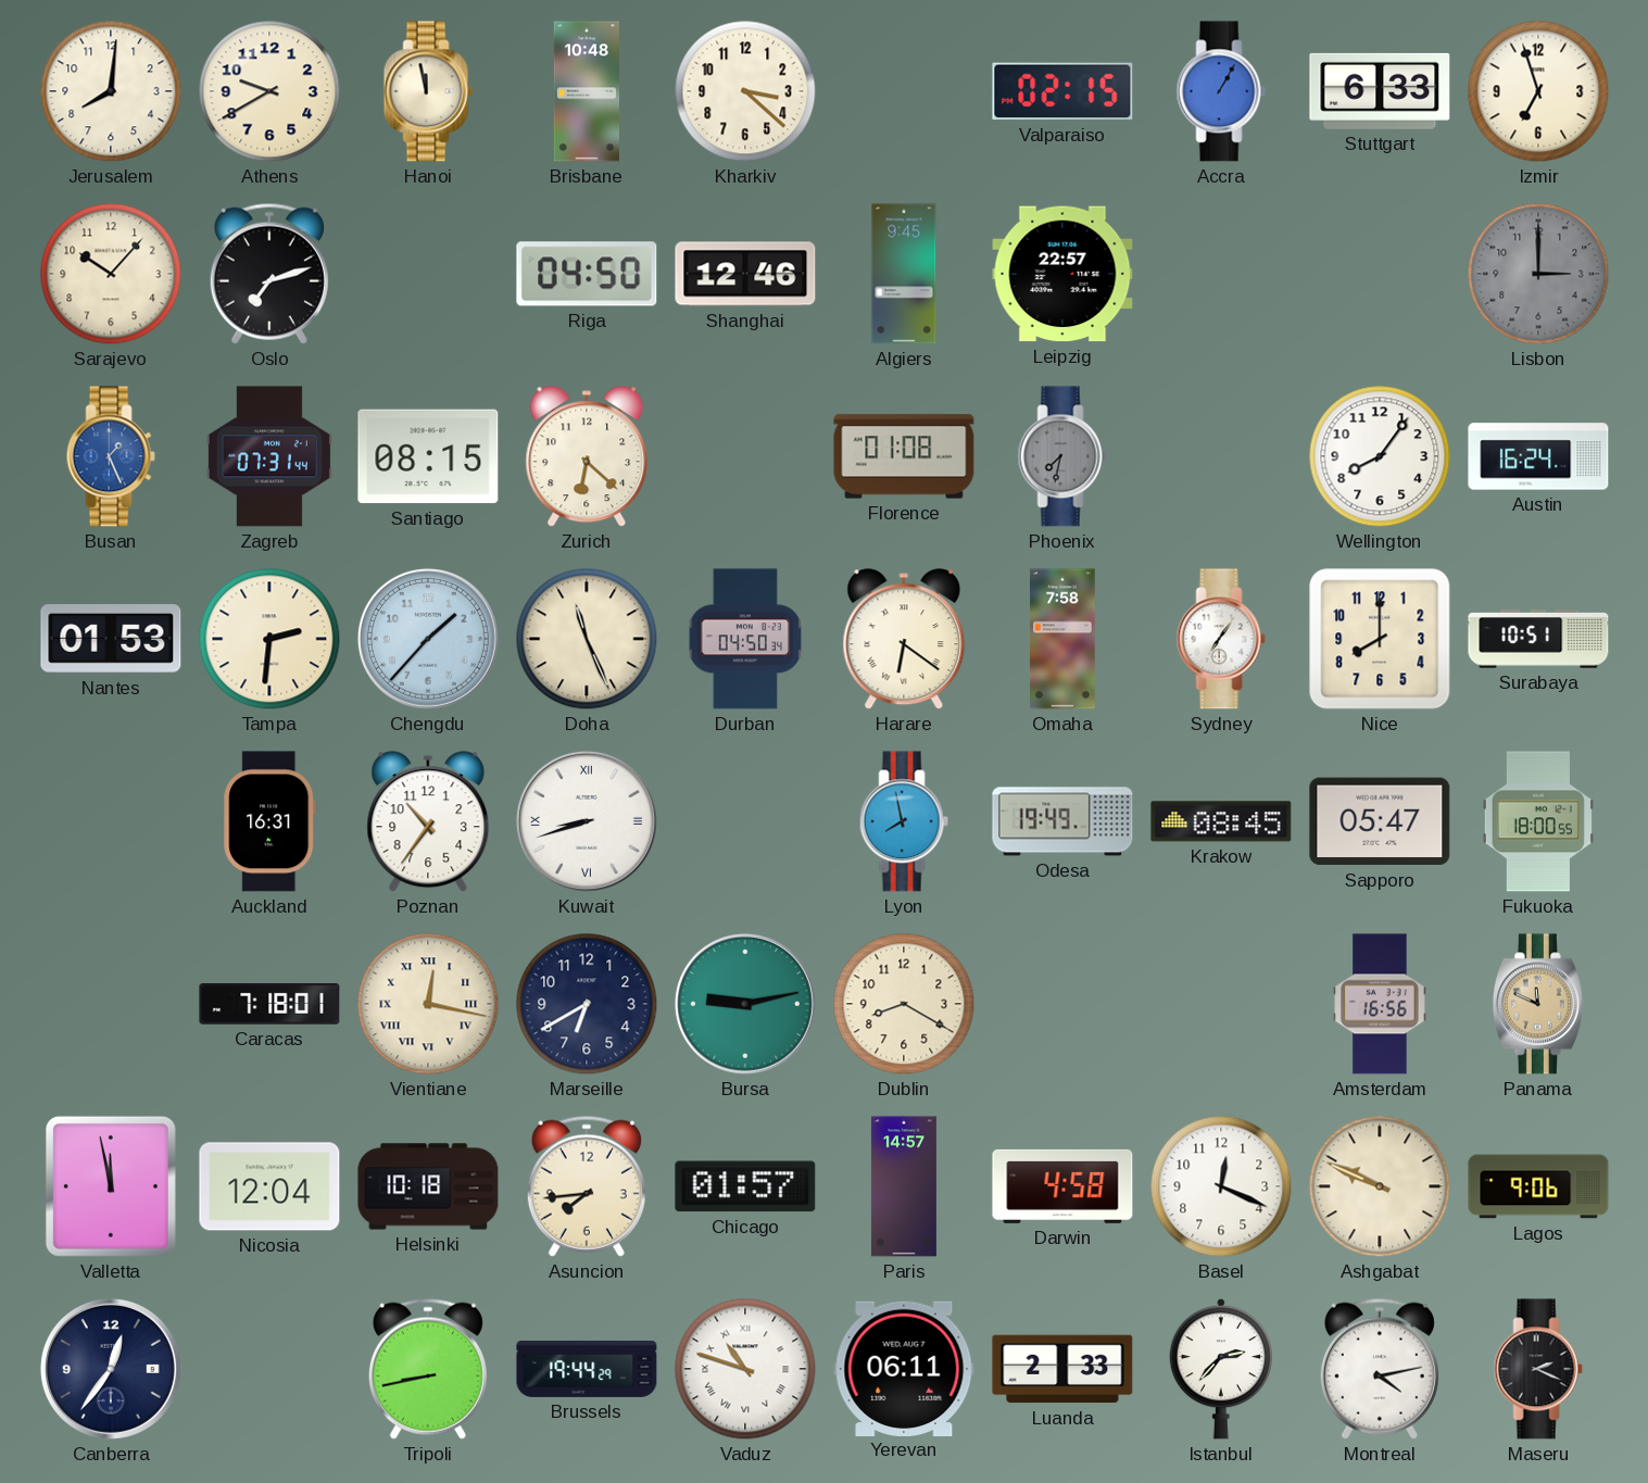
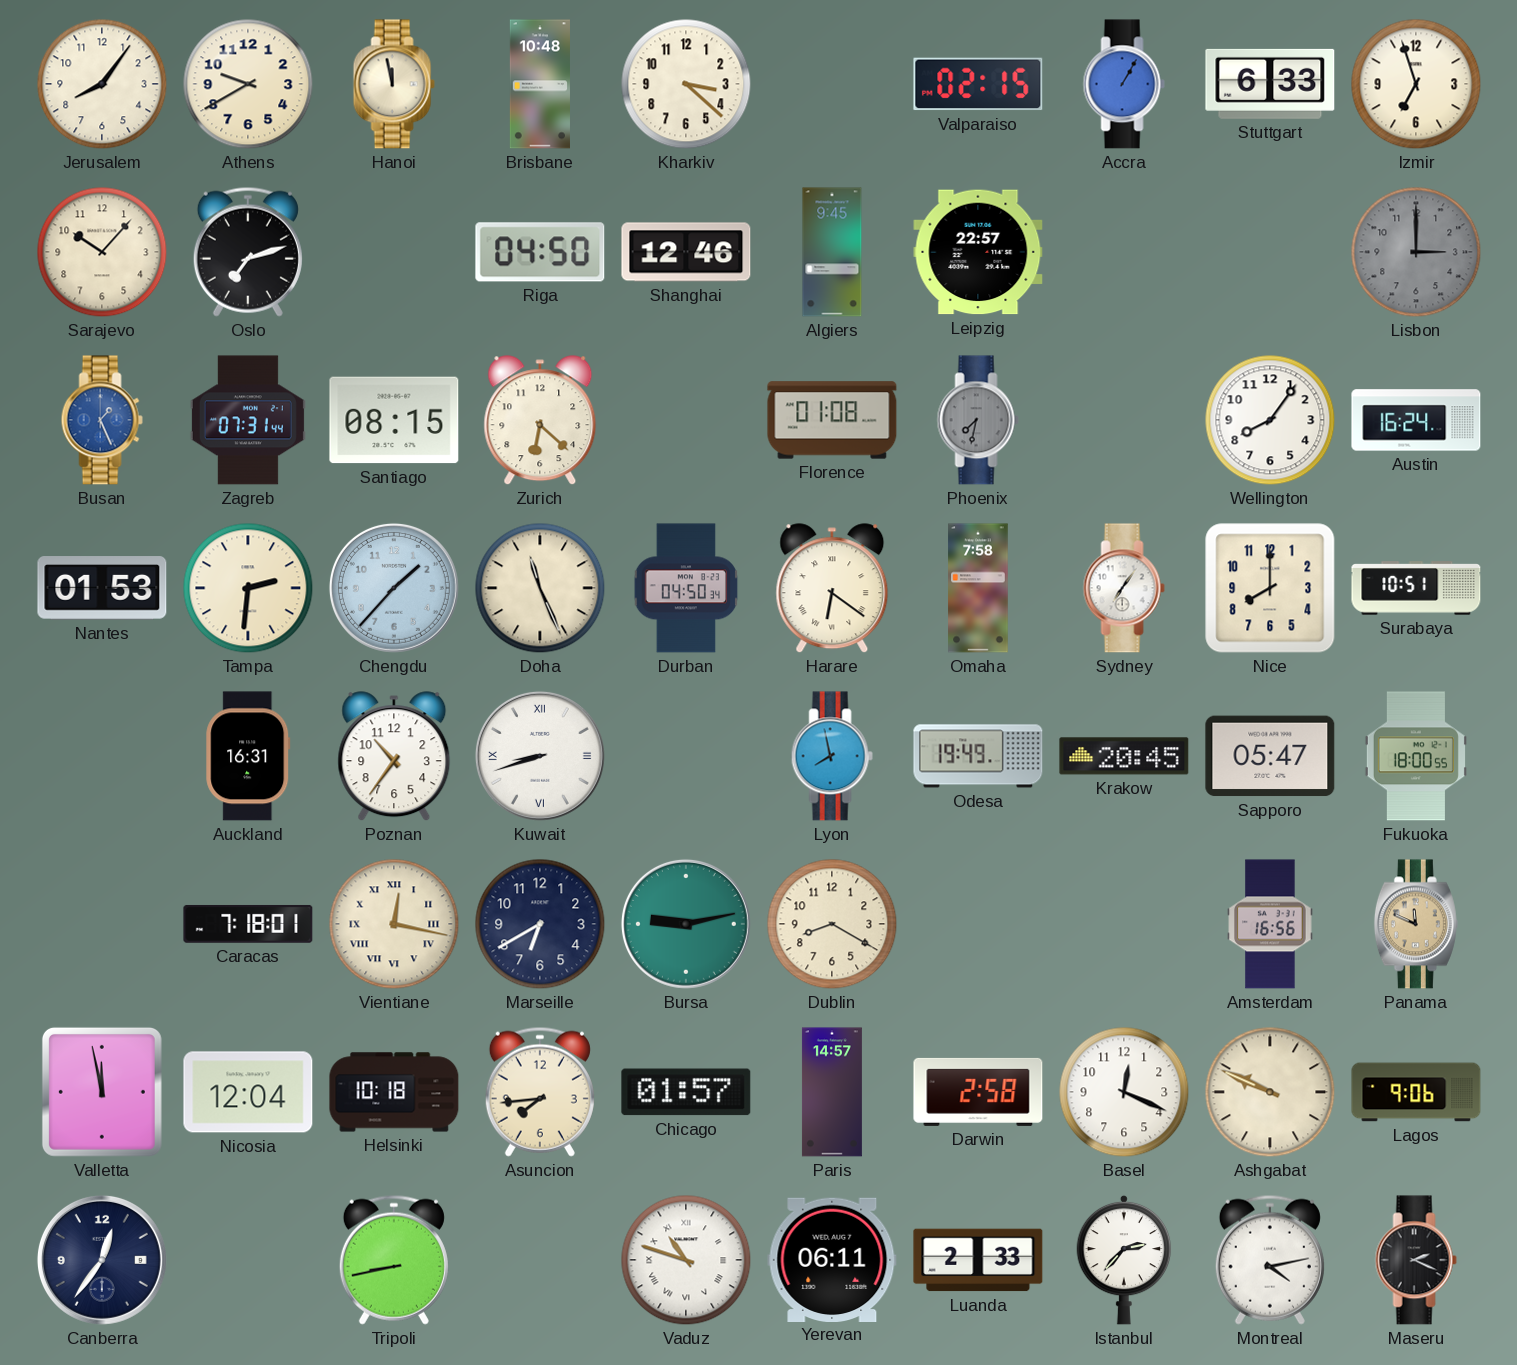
Jerusalem: 8:01 -> 8:06 (102, 84)
Krakow: 08:45 -> 20:45 (1124, 756)
Darwin: 4:58 -> 2:58 (978, 1092)
Brussels: 19:44 -> none (587, 1369)
